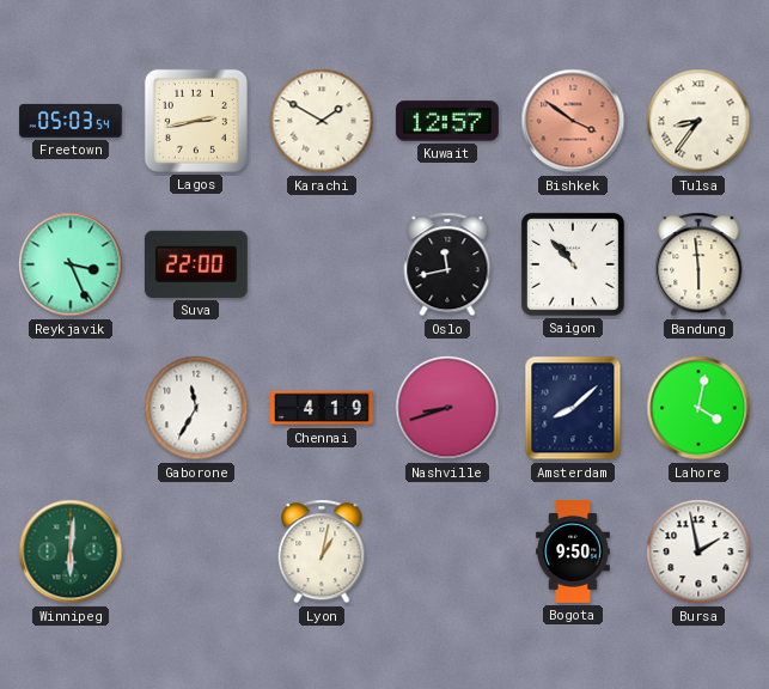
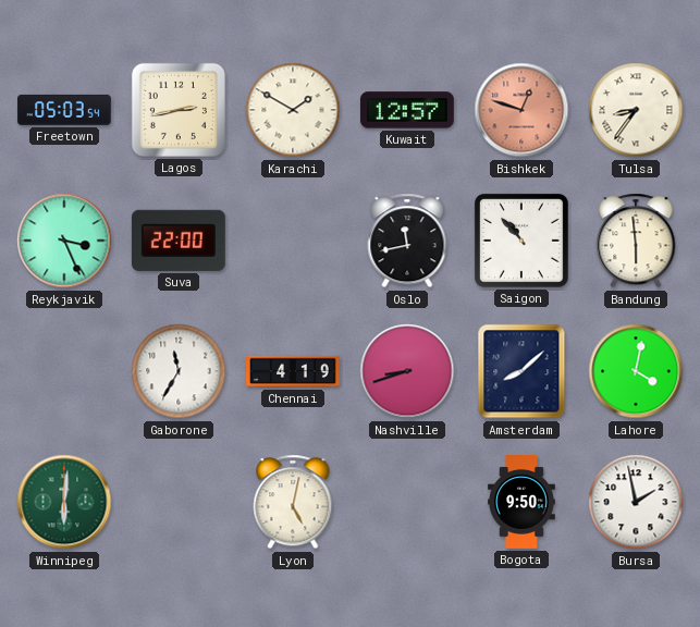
Bishkek: 3:51 -> 12:48 (521, 110)
Lyon: 1:02 -> 5:02 (293, 502)
